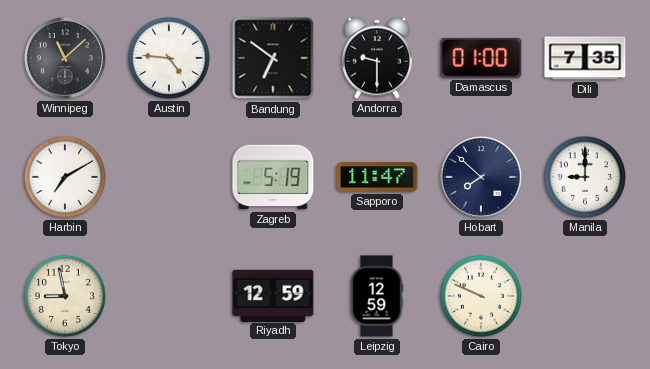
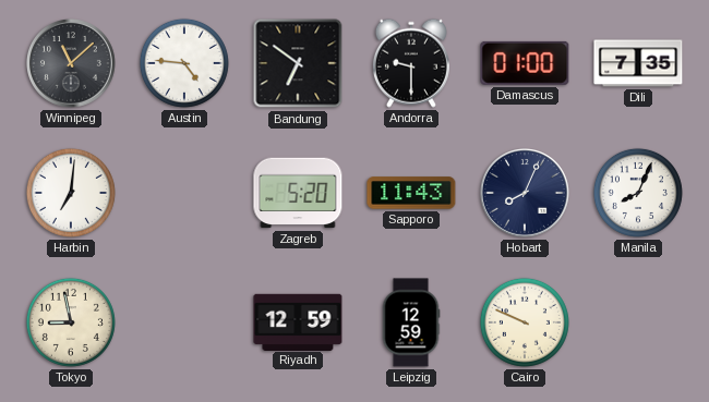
Harbin: 7:10 -> 7:01 (71, 193)
Zagreb: 5:19 -> 5:20 (298, 193)
Sapporo: 11:47 -> 11:43 (411, 193)
Hobart: 7:52 -> 8:04 (526, 194)
Manila: 9:00 -> 8:04 (638, 193)
